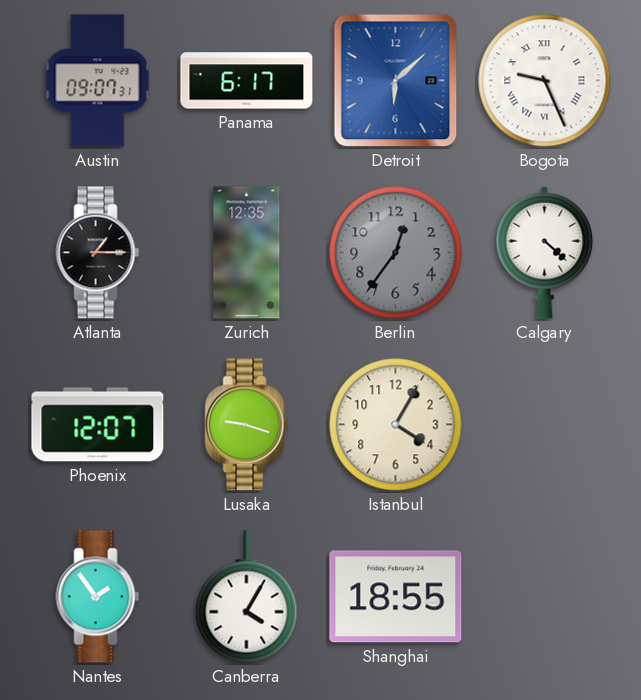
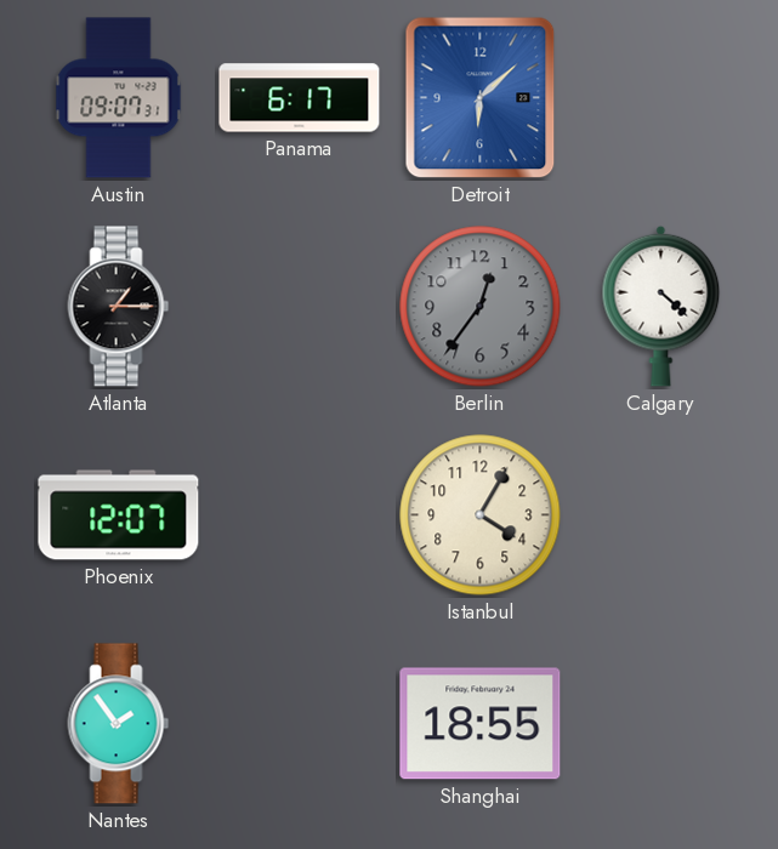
Bogota: 9:26 -> none (545, 81)
Zurich: 12:35 -> none (247, 253)
Lusaka: 9:18 -> none (247, 425)
Canberra: 4:05 -> none (247, 597)
